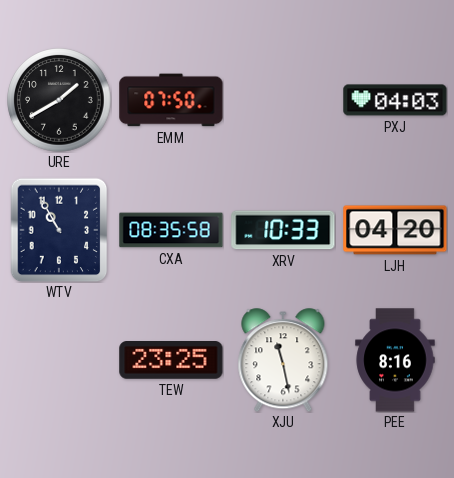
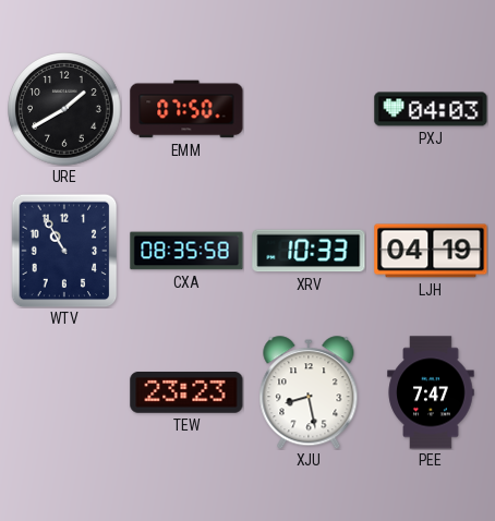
LJH: 04:20 -> 04:19 (431, 251)
TEW: 23:25 -> 23:23 (186, 393)
XJU: 11:28 -> 8:28 (309, 392)
PEE: 8:16 -> 7:47 (431, 392)
